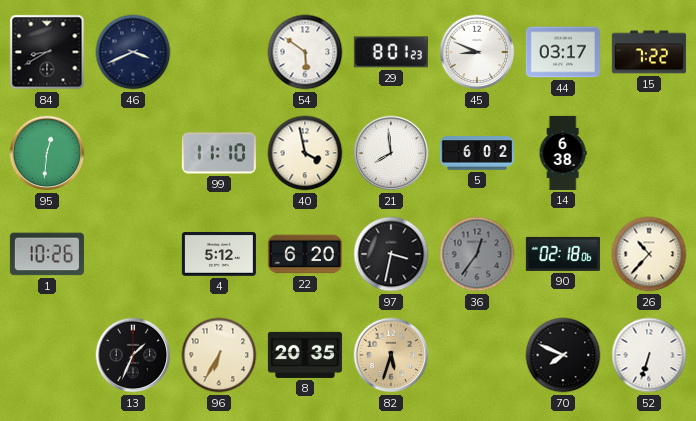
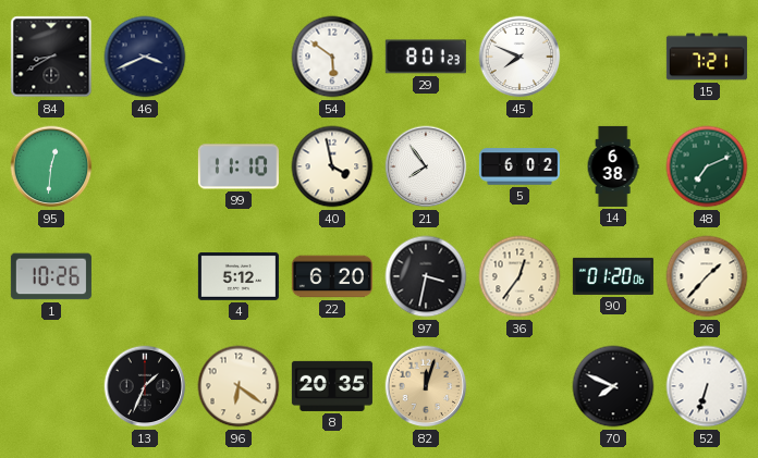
45: 8:49 -> 7:49 (519, 57)
44: 03:17 -> none (563, 52)
15: 7:22 -> 7:21 (707, 57)
21: 7:59 -> 7:54 (426, 166)
48: none -> 7:11 (707, 166)
36 dial: grey -> cream (519, 276)
90: 02:18 -> 01:20 (613, 276)
26: 10:37 -> 1:37 (707, 276)
96: 6:35 -> 6:21 (239, 386)
82: 5:33 -> 12:03 (426, 386)
